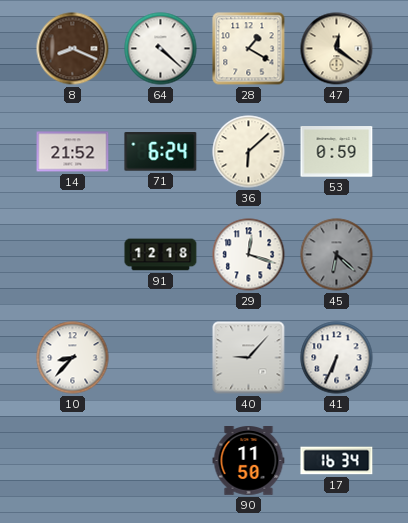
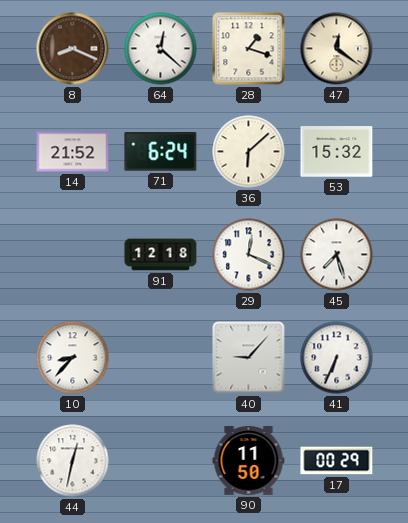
64: 4:22 -> 12:22 (161, 49)
28: 1:20 -> 1:18 (249, 49)
53: 0:59 -> 15:32 (337, 152)
29: 12:18 -> 12:19 (249, 255)
45: 6:22 -> 7:27 (337, 255)
45 dial: grey -> white (337, 255)
44: none -> 12:32 (73, 461)
17: 16:34 -> 00:29 (337, 461)
